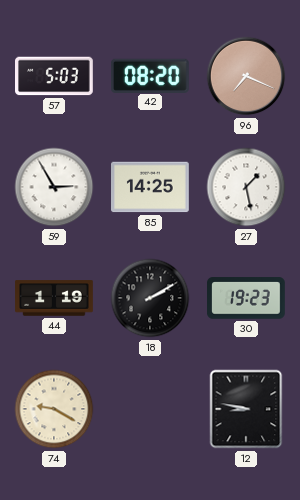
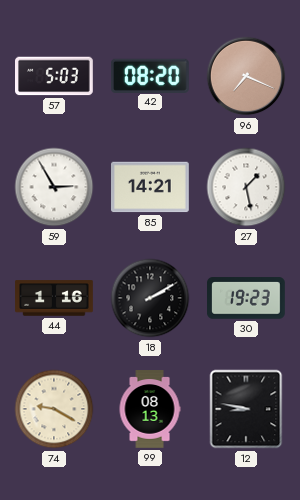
85: 14:25 -> 14:21 (151, 187)
44: 1:19 -> 1:16 (54, 298)
99: none -> 08:13 (150, 409)
